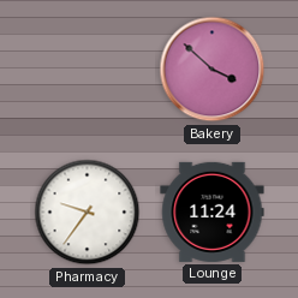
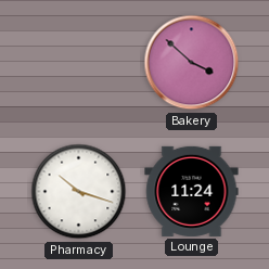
Pharmacy: 9:36 -> 10:18 (79, 192)
